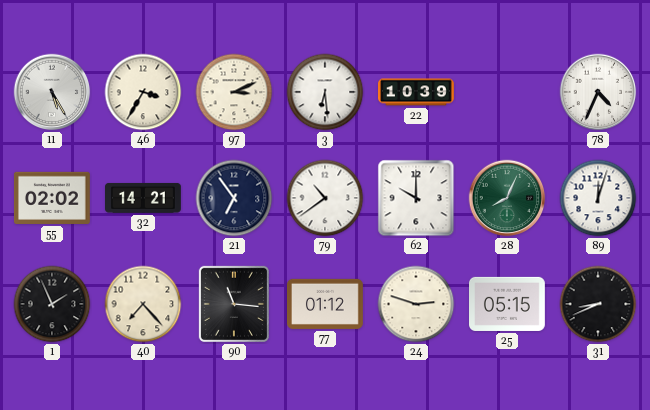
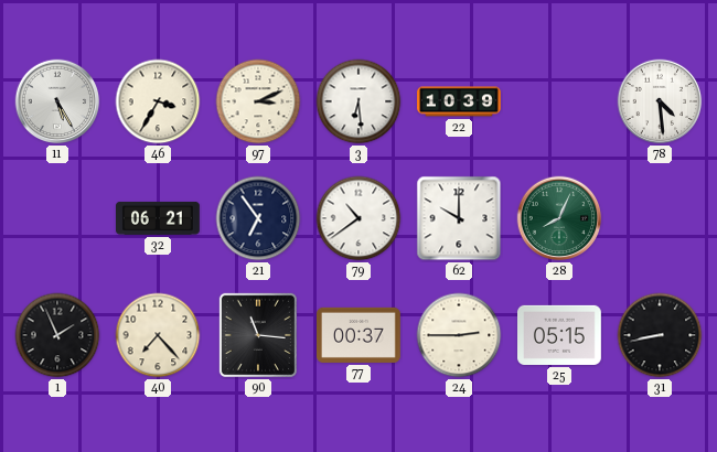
78: 4:34 -> 4:29 (660, 101)
55: 02:02 -> none (52, 198)
32: 14:21 -> 06:21 (159, 218)
89: 12:03 -> none (598, 198)
77: 01:12 -> 00:37 (360, 335)
24: 2:48 -> 2:45 (459, 335)
31: 8:41 -> 8:43 (660, 335)
